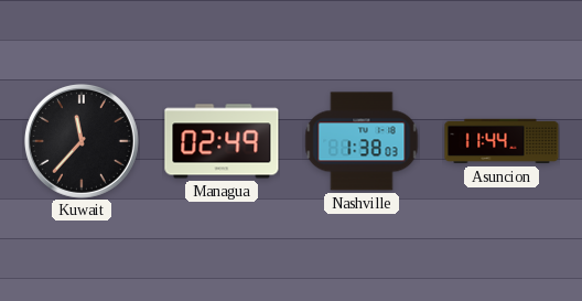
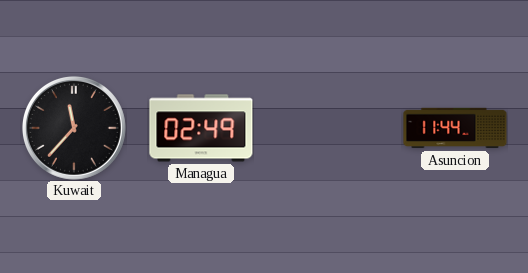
Nashville: 1:38 -> none (362, 141)
